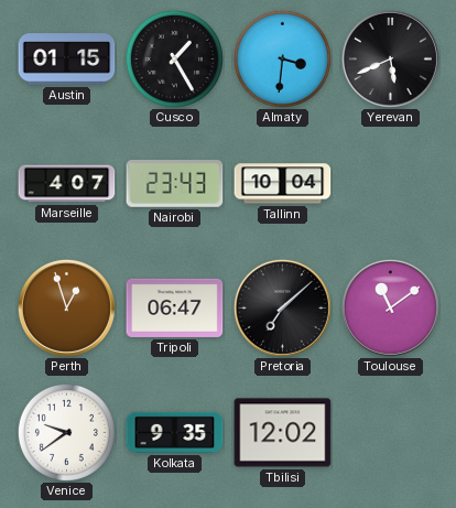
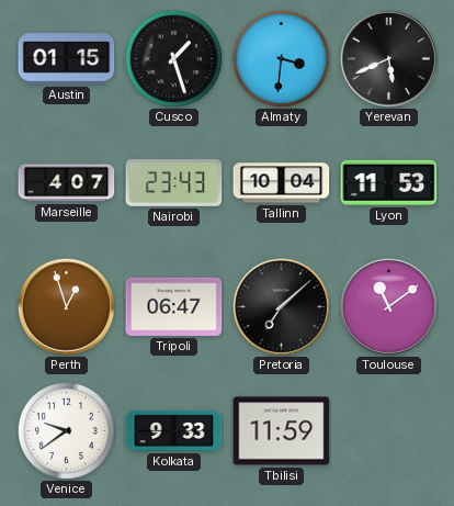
Cusco: 1:25 -> 1:27 (173, 58)
Lyon: none -> 11:53 (389, 182)
Kolkata: 9:35 -> 9:33 (174, 430)
Tbilisi: 12:02 -> 11:59 (282, 431)
